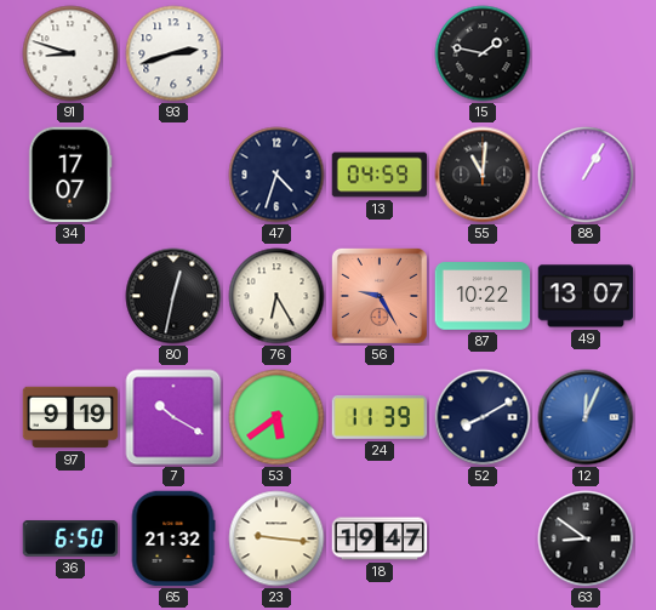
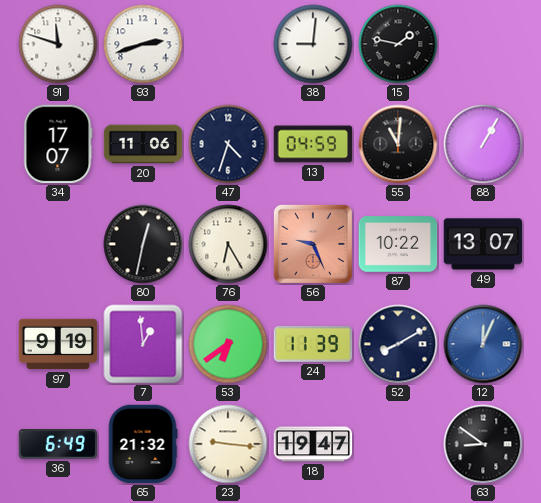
91: 8:48 -> 11:48 (58, 44)
38: none -> 9:01 (313, 44)
20: none -> 11:06 (143, 144)
56: 9:25 -> 9:26 (313, 244)
7: 10:20 -> 12:59 (143, 344)
53: 5:39 -> 6:39 (228, 344)
36: 6:50 -> 6:49 (58, 445)
